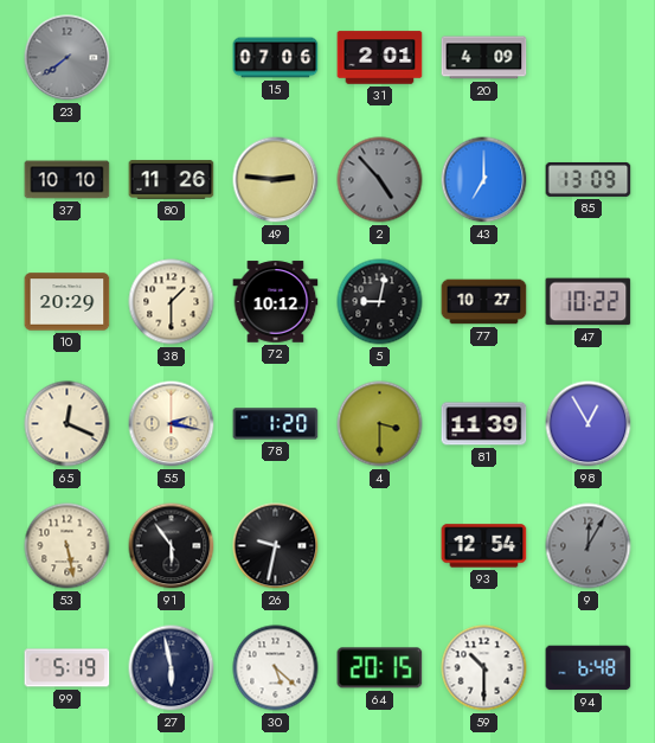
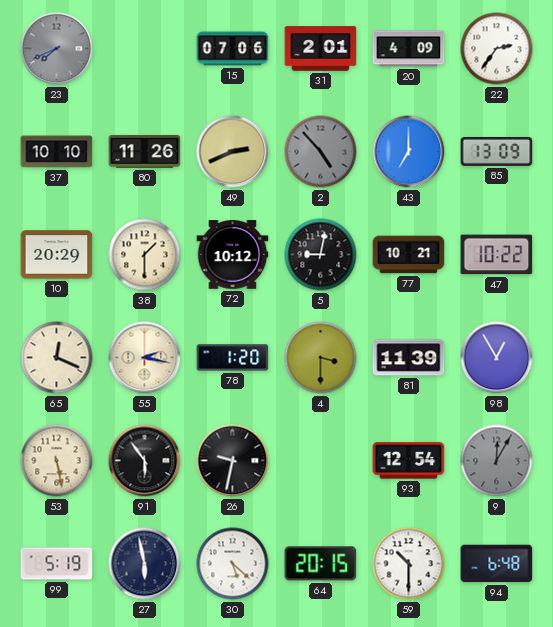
23: 7:39 -> 7:41 (57, 49)
22: none -> 2:36 (497, 49)
49: 2:46 -> 2:41 (233, 152)
77: 10:27 -> 10:21 (409, 255)
